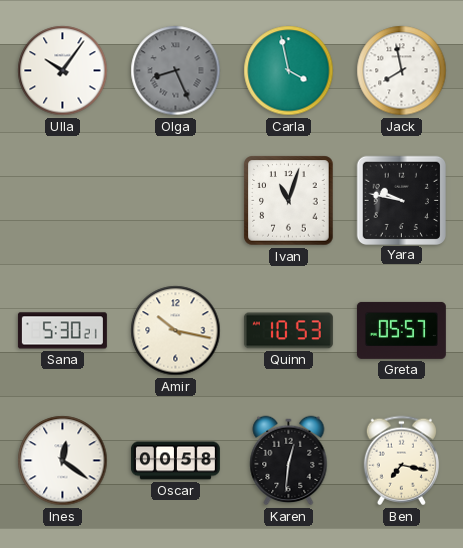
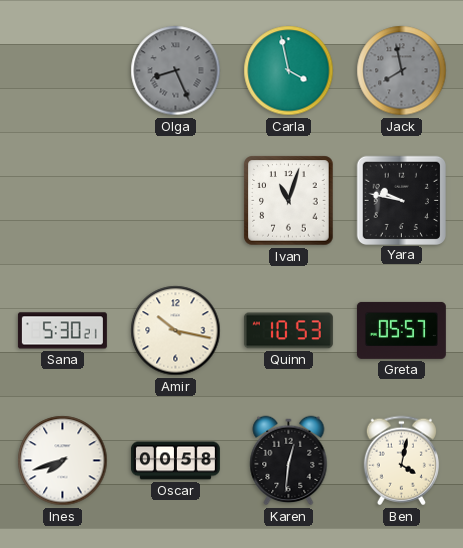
Ulla: 10:06 -> none (63, 71)
Jack dial: white -> grey (402, 71)
Ines: 12:21 -> 7:42 (63, 461)
Ben: 7:17 -> 4:02 (401, 461)
